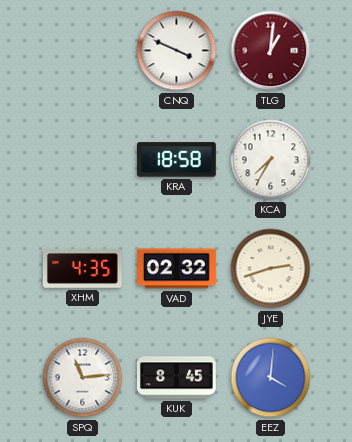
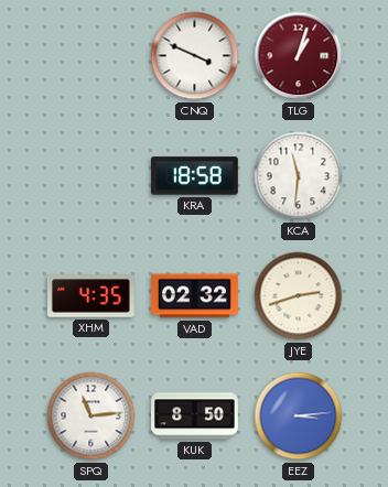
TLG: 1:01 -> 1:03 (299, 56)
KCA: 7:35 -> 11:31 (299, 176)
KUK: 8:45 -> 8:50 (195, 416)
EEZ: 4:01 -> 3:14 (299, 416)
